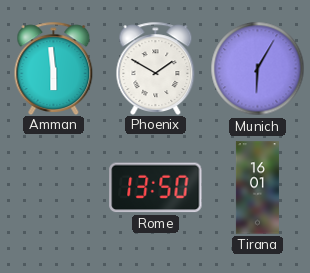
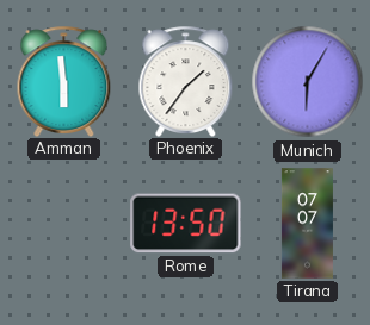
Phoenix: 1:50 -> 1:36 (186, 81)
Tirana: 16:01 -> 07:07 (307, 224)
